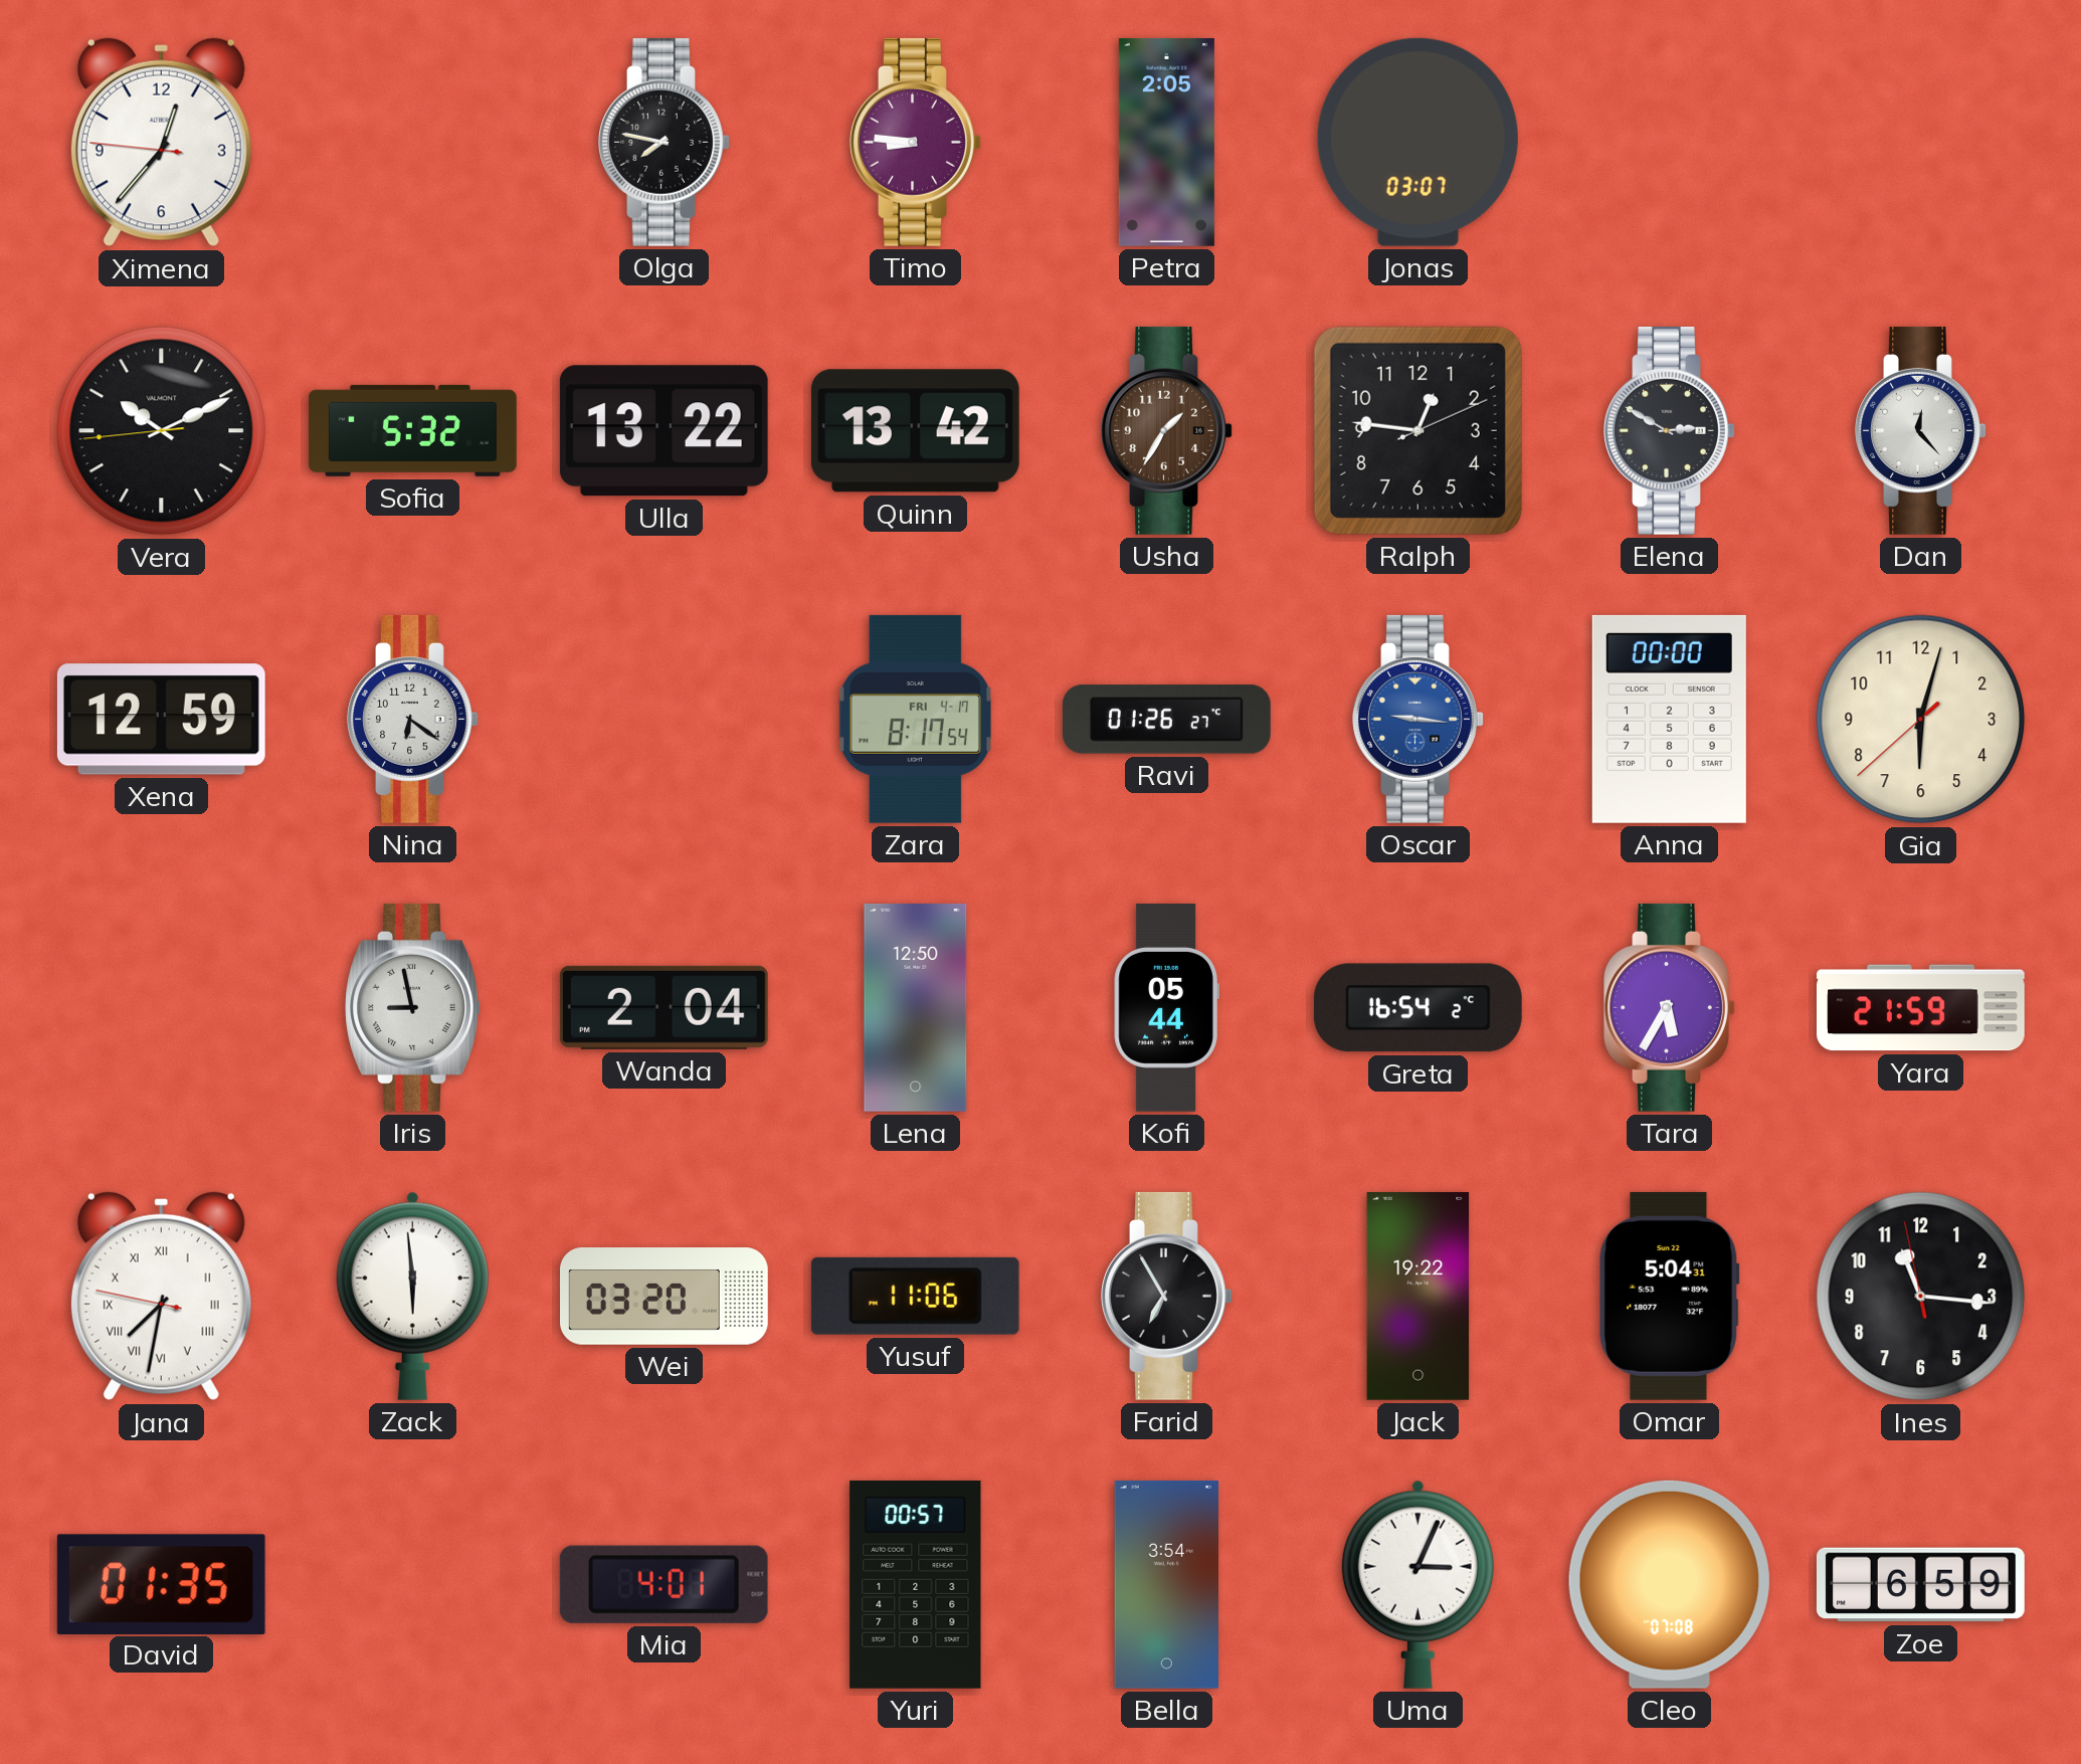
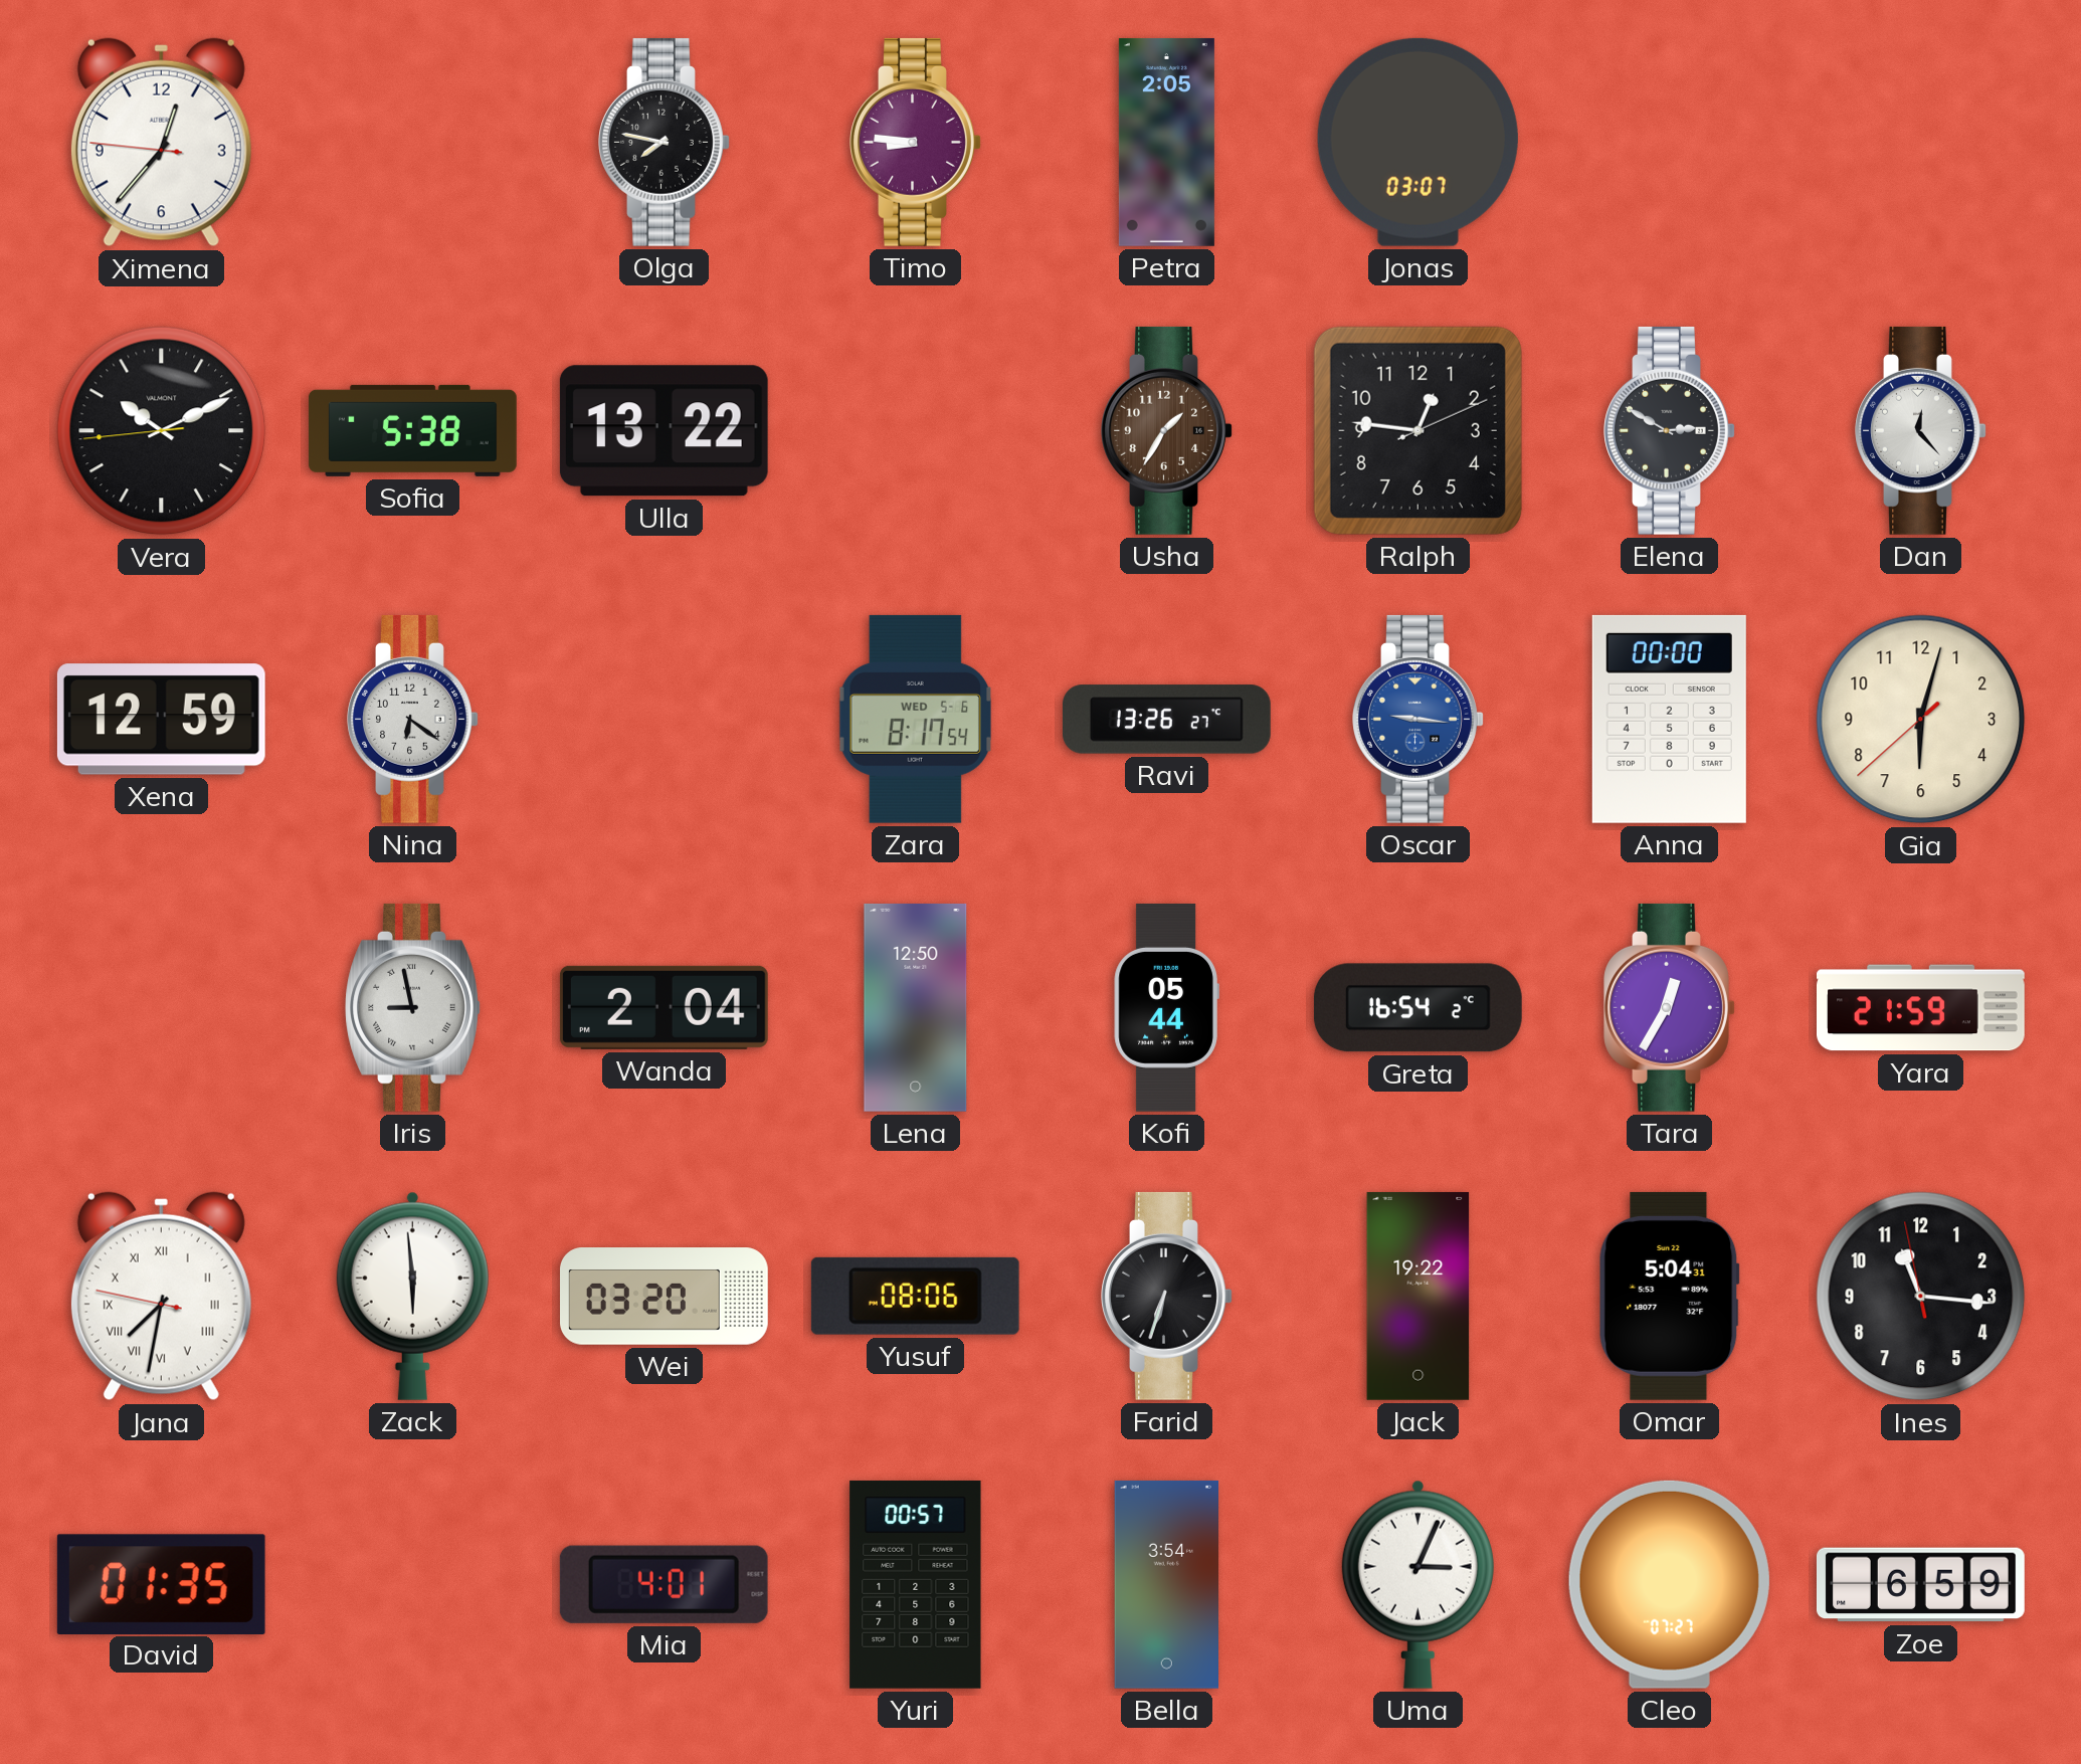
Sofia: 5:32 -> 5:38 (412, 430)
Quinn: 13:42 -> none (915, 431)
Zara date: FRI 4-17 -> WED 5-6 (915, 719)
Ravi: 01:26 -> 13:26 (1166, 720)
Tara: 5:35 -> 12:35 (1670, 1007)
Yusuf: 11:06 -> 08:06 (915, 1296)
Farid: 6:55 -> 6:33 (1167, 1296)
Cleo: 07:08 -> 07:27 (1669, 1584)
